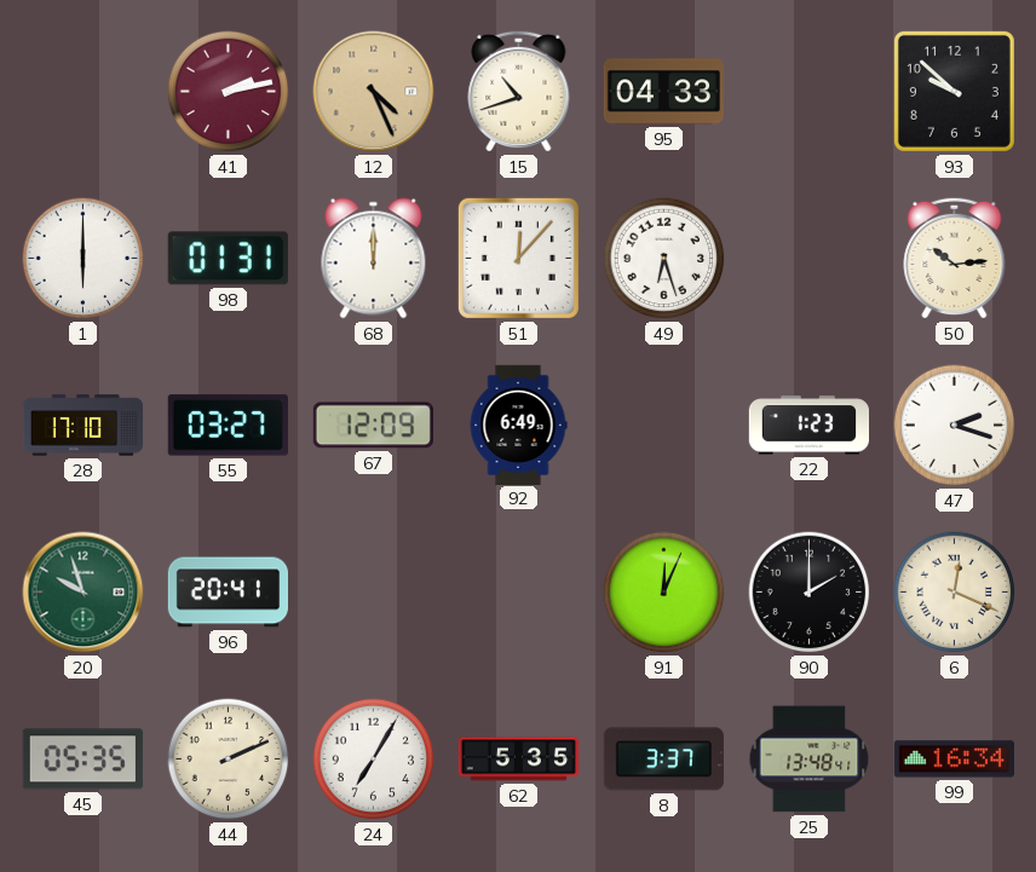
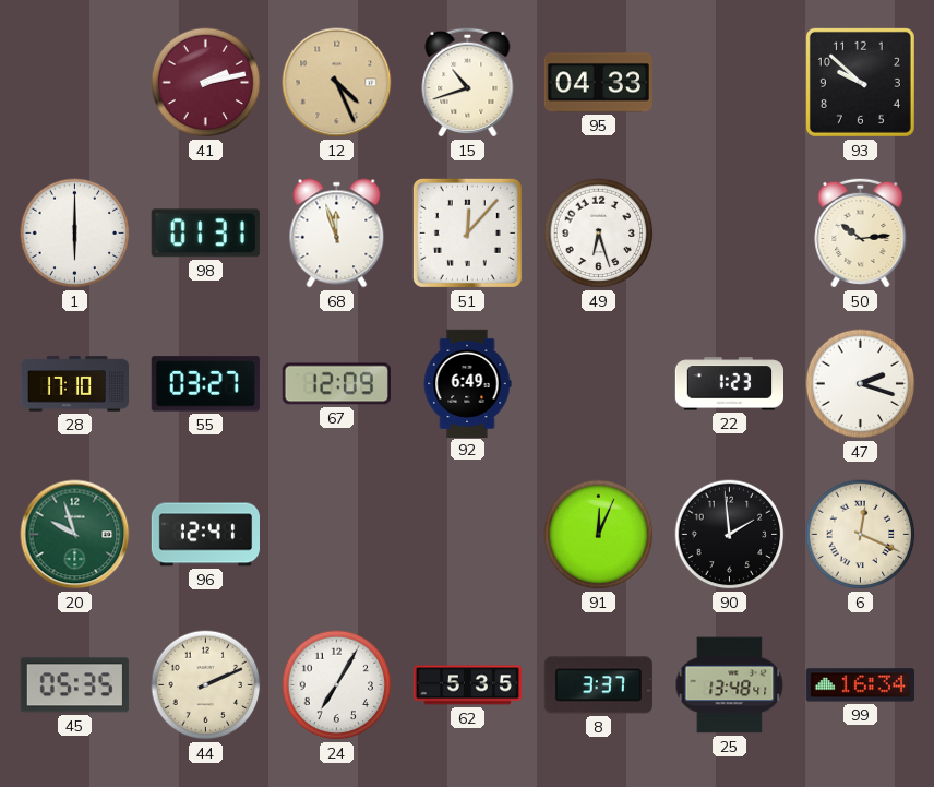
68: 12:00 -> 11:57 (337, 234)
96: 20:41 -> 12:41 (205, 535)
90: 2:00 -> 1:59 (730, 535)
